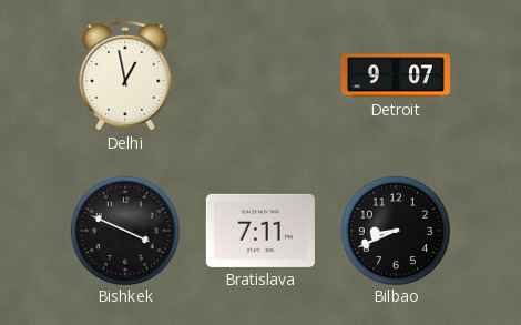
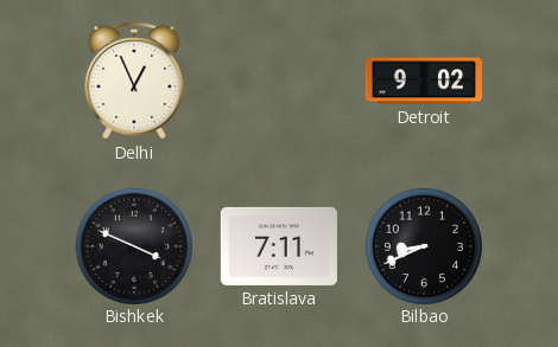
Delhi: 12:58 -> 12:56 (134, 81)
Detroit: 9:07 -> 9:02 (424, 81)
